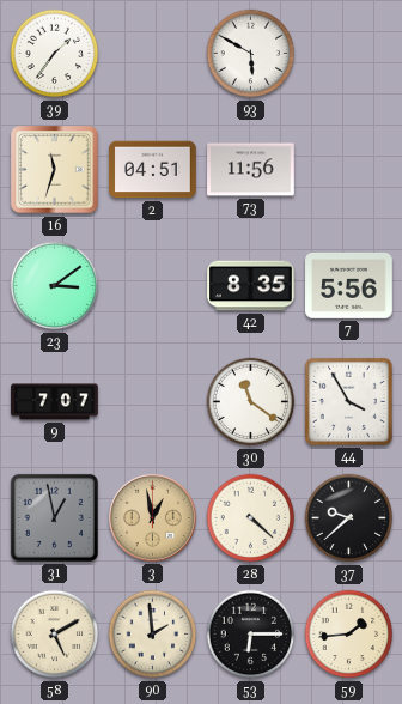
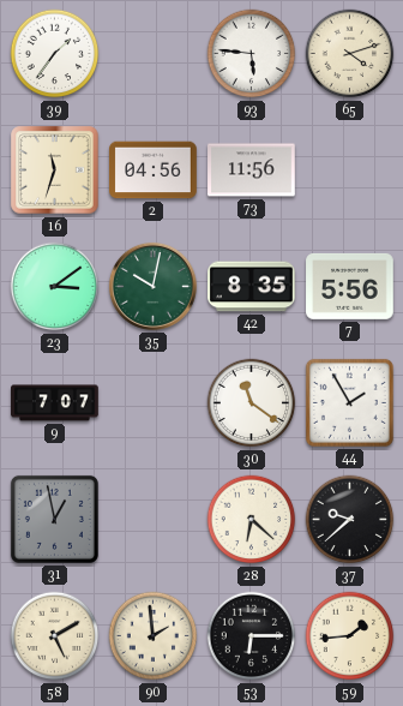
93: 5:50 -> 5:46 (252, 54)
65: none -> 4:12 (350, 54)
2: 04:51 -> 04:56 (154, 170)
35: none -> 10:02 (152, 286)
44: 3:55 -> 1:55 (349, 402)
3: 12:58 -> none (152, 517)
28: 4:22 -> 6:22 (252, 520)
